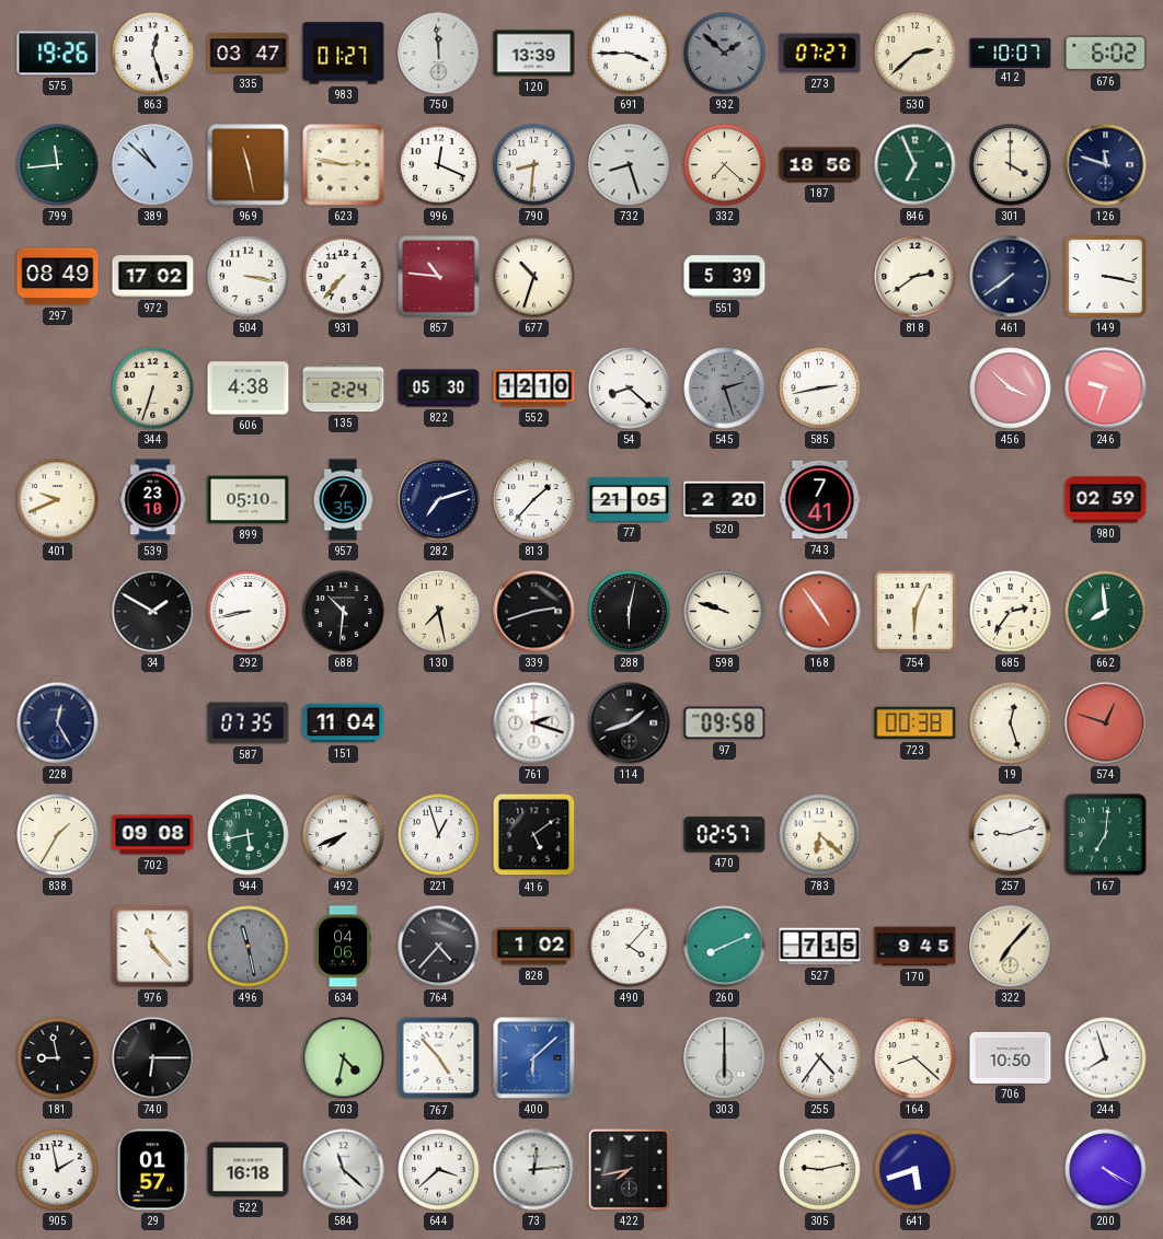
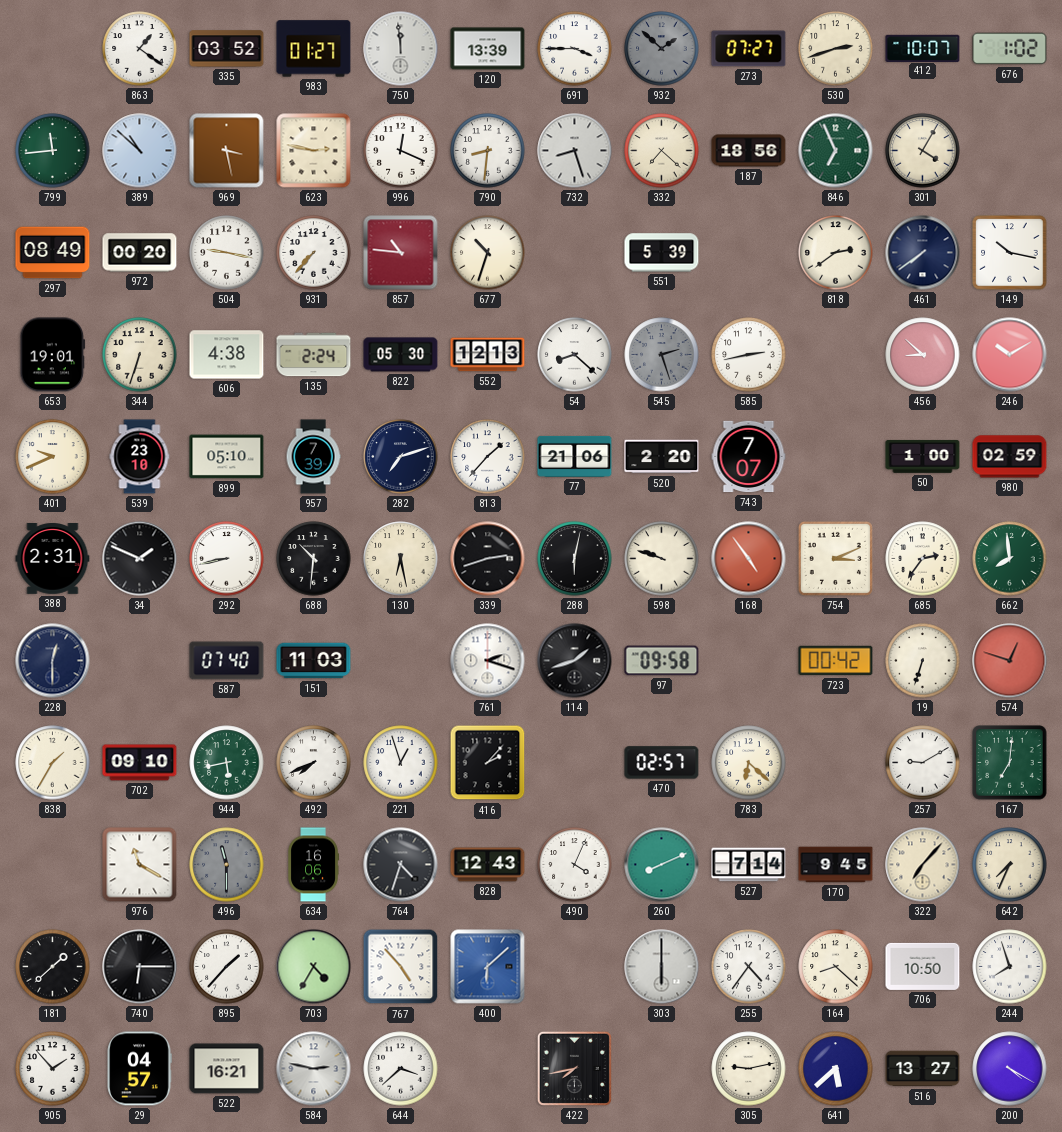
575: 19:26 -> none (58, 54)
863: 12:27 -> 1:21 (140, 49)
335: 03:47 -> 03:52 (227, 49)
530: 2:38 -> 2:42 (836, 49)
676: 6:02 -> 1:02 (1010, 49)
969: 11:28 -> 3:28 (227, 151)
301: 4:00 -> 4:05 (923, 151)
126: 11:48 -> none (1106, 165)
972: 17:02 -> 00:20 (140, 253)
504: 3:17 -> 9:17 (227, 253)
149: 3:17 -> 10:17 (1010, 253)
653: none -> 19:01 (53, 355)
552: 12:10 -> 12:13 (488, 355)
456: 3:52 -> 8:52 (923, 355)
246: 9:33 -> 10:10 (1010, 355)
957: 7:35 -> 7:39 (313, 457)
77: 21:05 -> 21:06 (575, 456)
743: 7:41 -> 7:07 (749, 457)
50: none -> 1:00 (923, 456)
388: none -> 2:31 (53, 559)
34: 1:50 -> 1:49 (140, 559)
130: 7:28 -> 6:28 (401, 559)
754: 6:04 -> 3:11 (835, 558)
228: 12:25 -> 12:30 (53, 661)
587: 07:35 -> 07:40 (227, 661)
151: 11:04 -> 11:03 (314, 661)
723: 00:38 -> 00:42 (836, 661)
19: 12:27 -> 6:33 (923, 661)
702: 09:08 -> 09:10 (140, 763)
416: 5:09 -> 2:07 (488, 763)
257: 9:12 -> 9:10 (923, 763)
976: 11:23 -> 11:20 (140, 865)
496: 11:28 -> 11:30 (227, 865)
634: 04:06 -> 16:06 (313, 865)
764: 4:37 -> 4:33 (401, 865)
828: 1:02 -> 12:43 (488, 865)
490: 4:07 -> 4:04 (575, 865)
527: 7:15 -> 7:14 (749, 865)
642: none -> 7:34 (1010, 865)
181: 8:58 -> 1:38 (53, 967)
895: none -> 1:37 (227, 967)
703: 4:32 -> 4:35 (314, 967)
905: 1:58 -> 1:53 (53, 1069)
29: 01:57 -> 04:57 (139, 1069)
522: 16:18 -> 16:21 (227, 1069)
584: 11:22 -> 2:47 (314, 1069)
73: 12:14 -> none (534, 1170)
641: 5:42 -> 5:38 (836, 1069)
516: none -> 13:27 (923, 1069)
